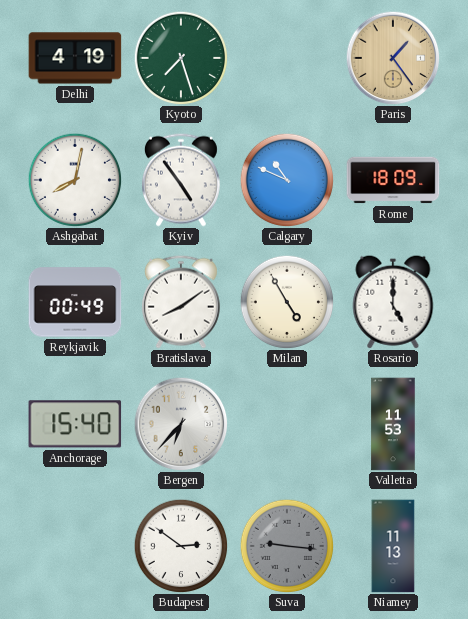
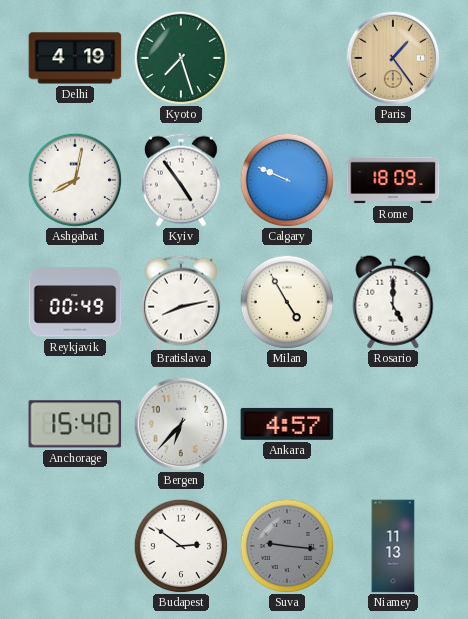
Calgary: 10:49 -> 9:49 (287, 180)
Bratislava: 8:09 -> 8:13 (181, 302)
Ankara: none -> 4:57 (287, 424)
Valletta: 11:53 -> none (393, 424)
